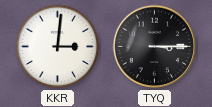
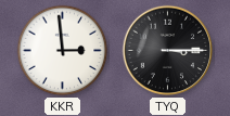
KKR: 3:01 -> 2:59 (63, 51)
